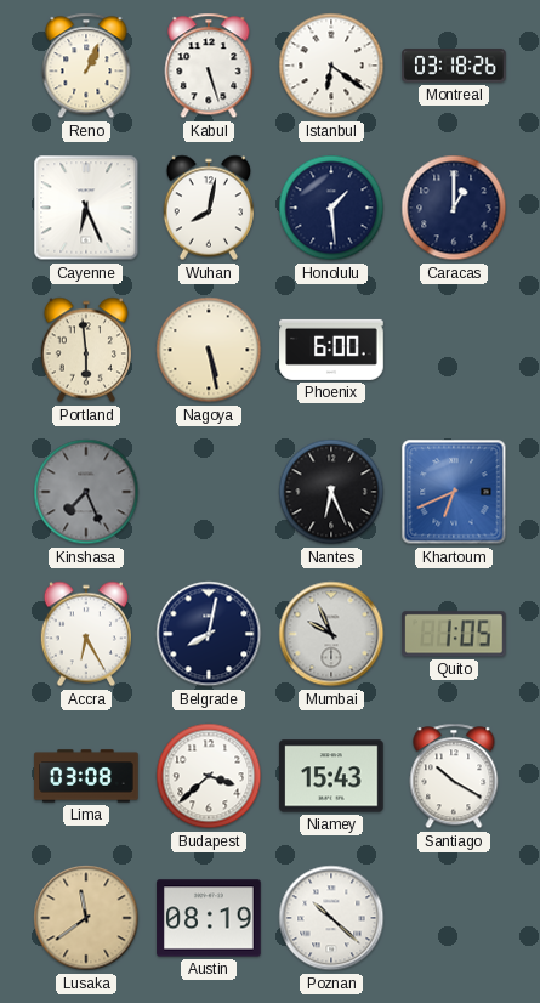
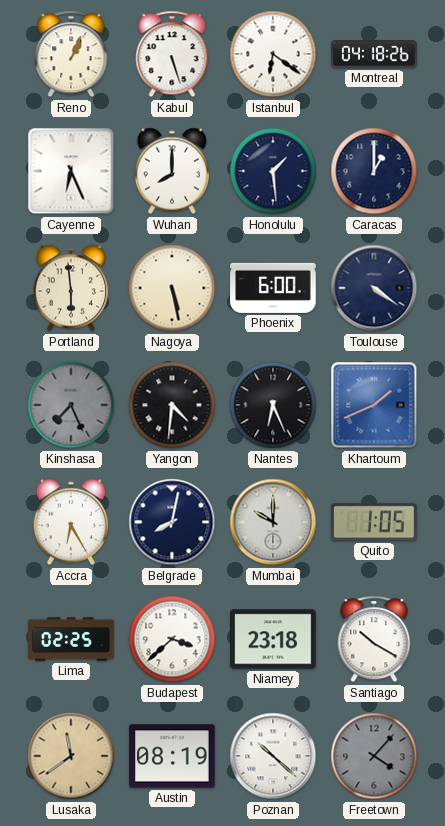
Montreal: 03:18 -> 04:18 (374, 54)
Wuhan: 8:02 -> 8:00 (172, 171)
Toulouse: none -> 4:21 (374, 288)
Yangon: none -> 4:31 (172, 405)
Khartoum: 6:41 -> 1:41 (374, 405)
Mumbai: 9:56 -> 10:00 (273, 522)
Lima: 03:08 -> 02:25 (71, 639)
Niamey: 15:43 -> 23:18 (273, 639)
Freetown: none -> 4:07 (374, 756)
